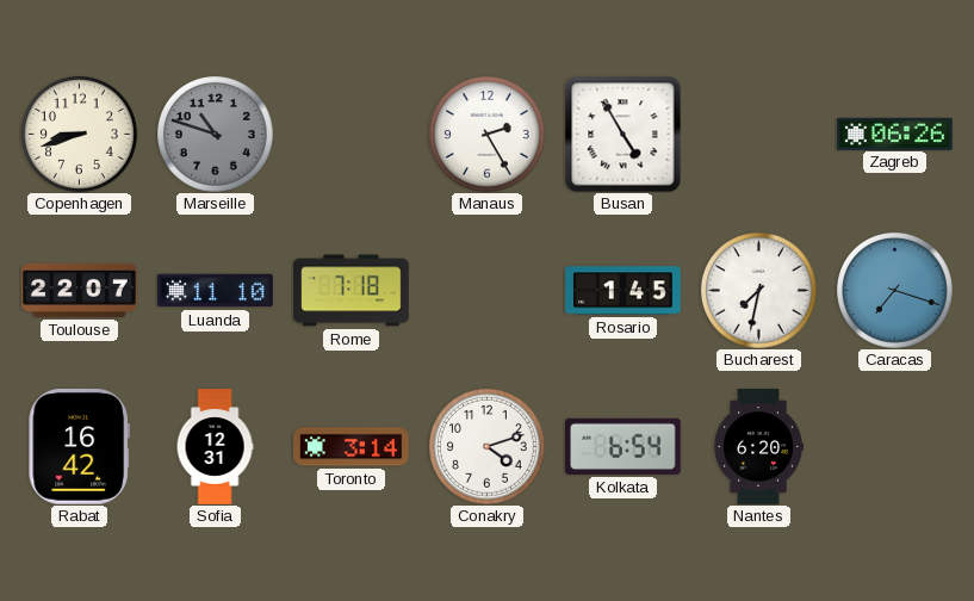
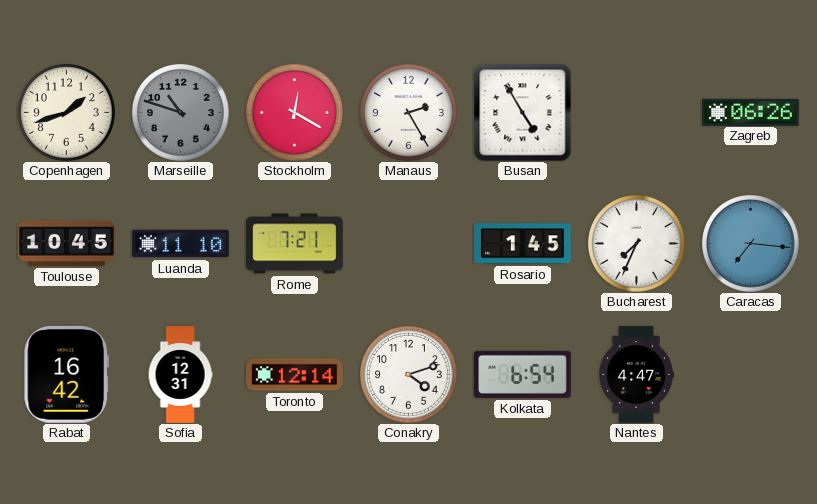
Copenhagen: 8:42 -> 1:42 (67, 113)
Stockholm: none -> 12:20 (295, 113)
Toulouse: 22:07 -> 10:45 (67, 243)
Rome: 7:18 -> 7:21 (295, 244)
Bucharest: 7:32 -> 7:34 (637, 244)
Caracas: 7:18 -> 7:16 (751, 244)
Toronto: 3:14 -> 12:14 (295, 375)
Nantes: 6:20 -> 4:47 (636, 375)
